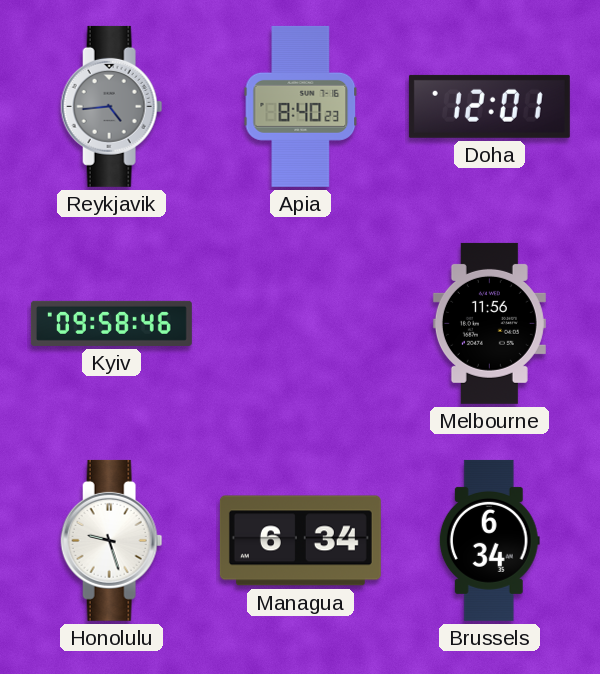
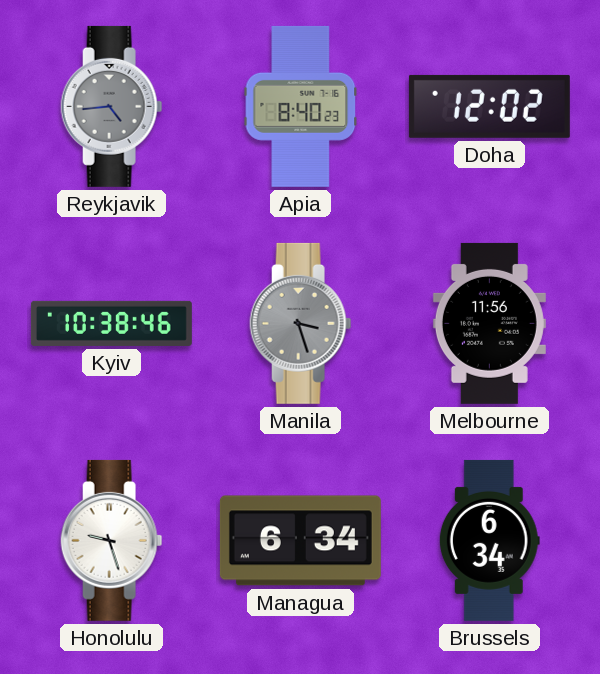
Doha: 12:01 -> 12:02 (489, 106)
Kyiv: 09:58 -> 10:38 (111, 323)
Manila: none -> 3:27 (301, 323)
